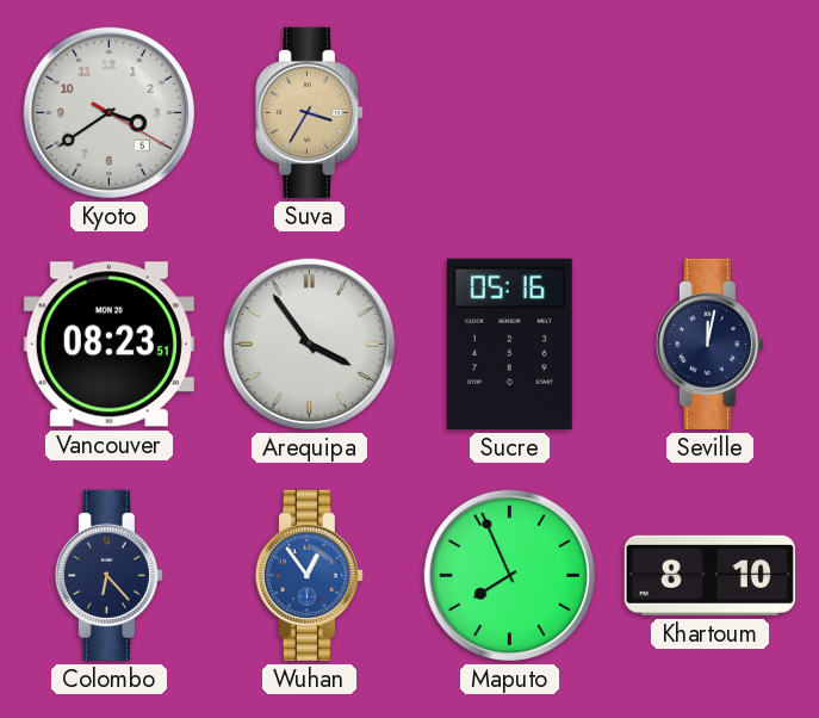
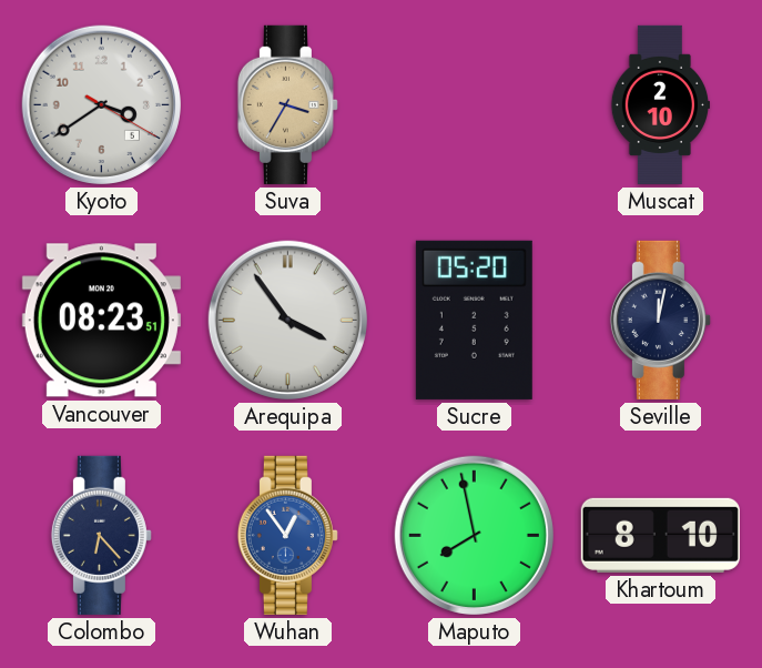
Muscat: none -> 2:10 (659, 104)
Sucre: 05:16 -> 05:20 (474, 320)
Maputo: 7:56 -> 7:58 (474, 535)
